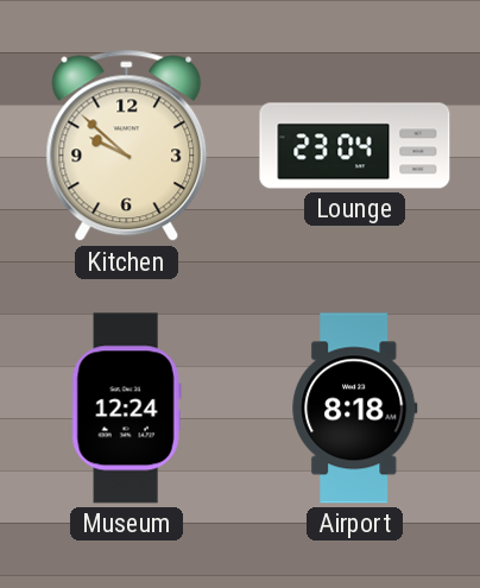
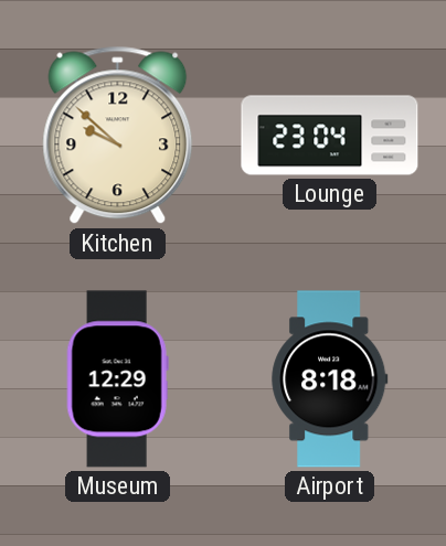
Museum: 12:24 -> 12:29 (117, 379)
